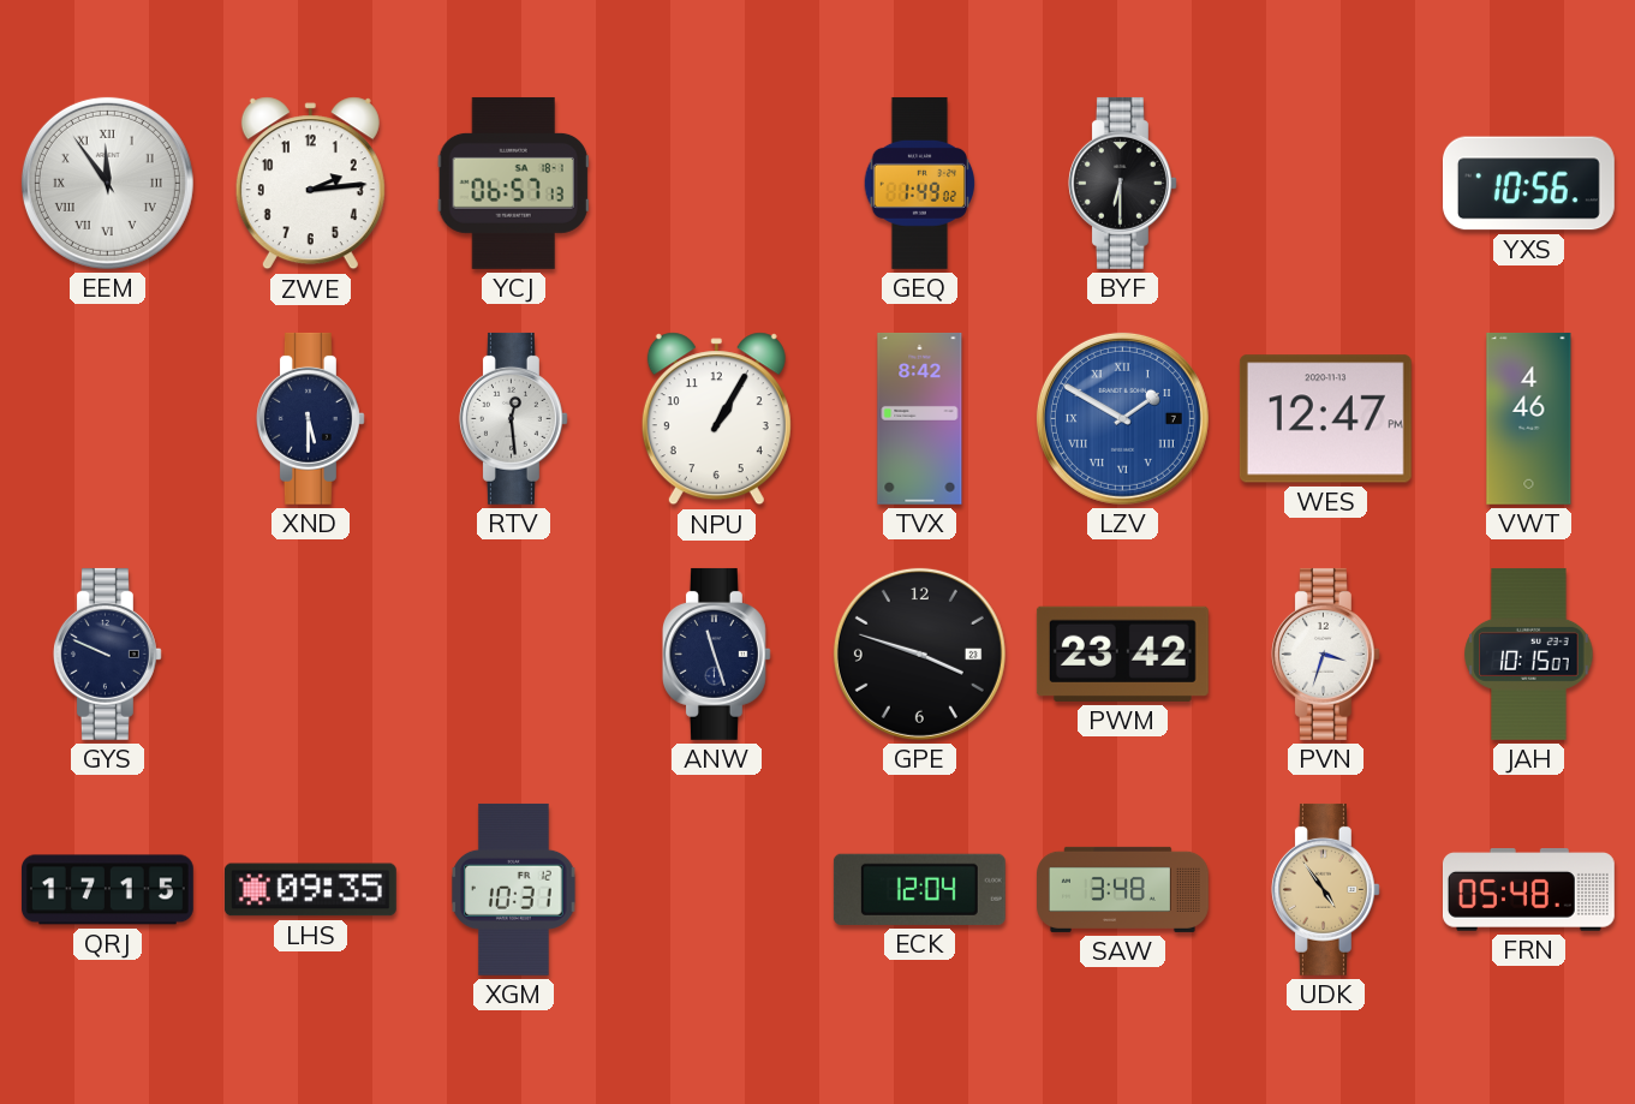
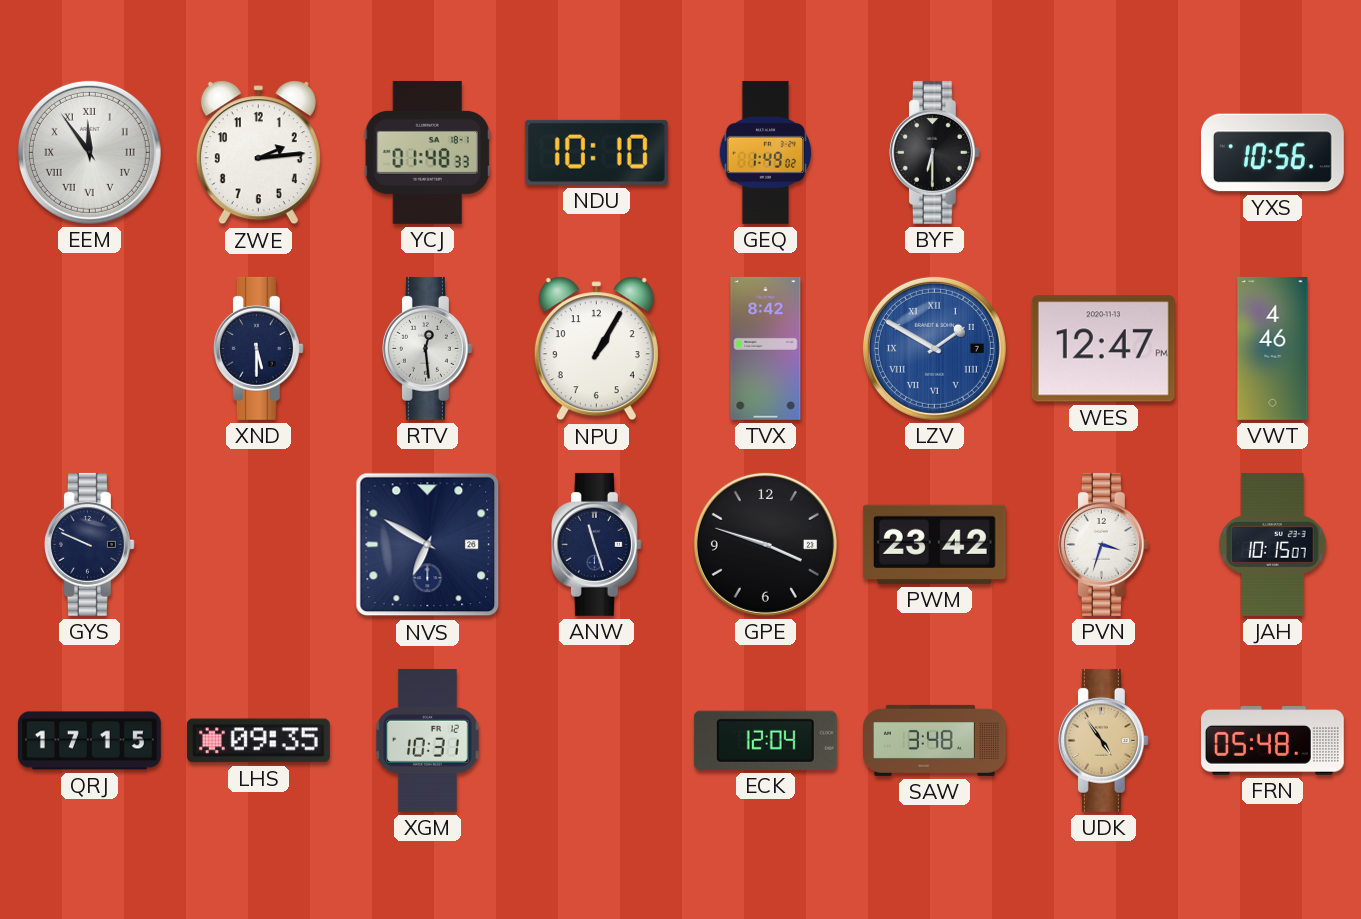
YCJ: 06:57 -> 01:48 (427, 152)
NDU: none -> 10:10 (596, 152)
NVS: none -> 6:50 (428, 545)
